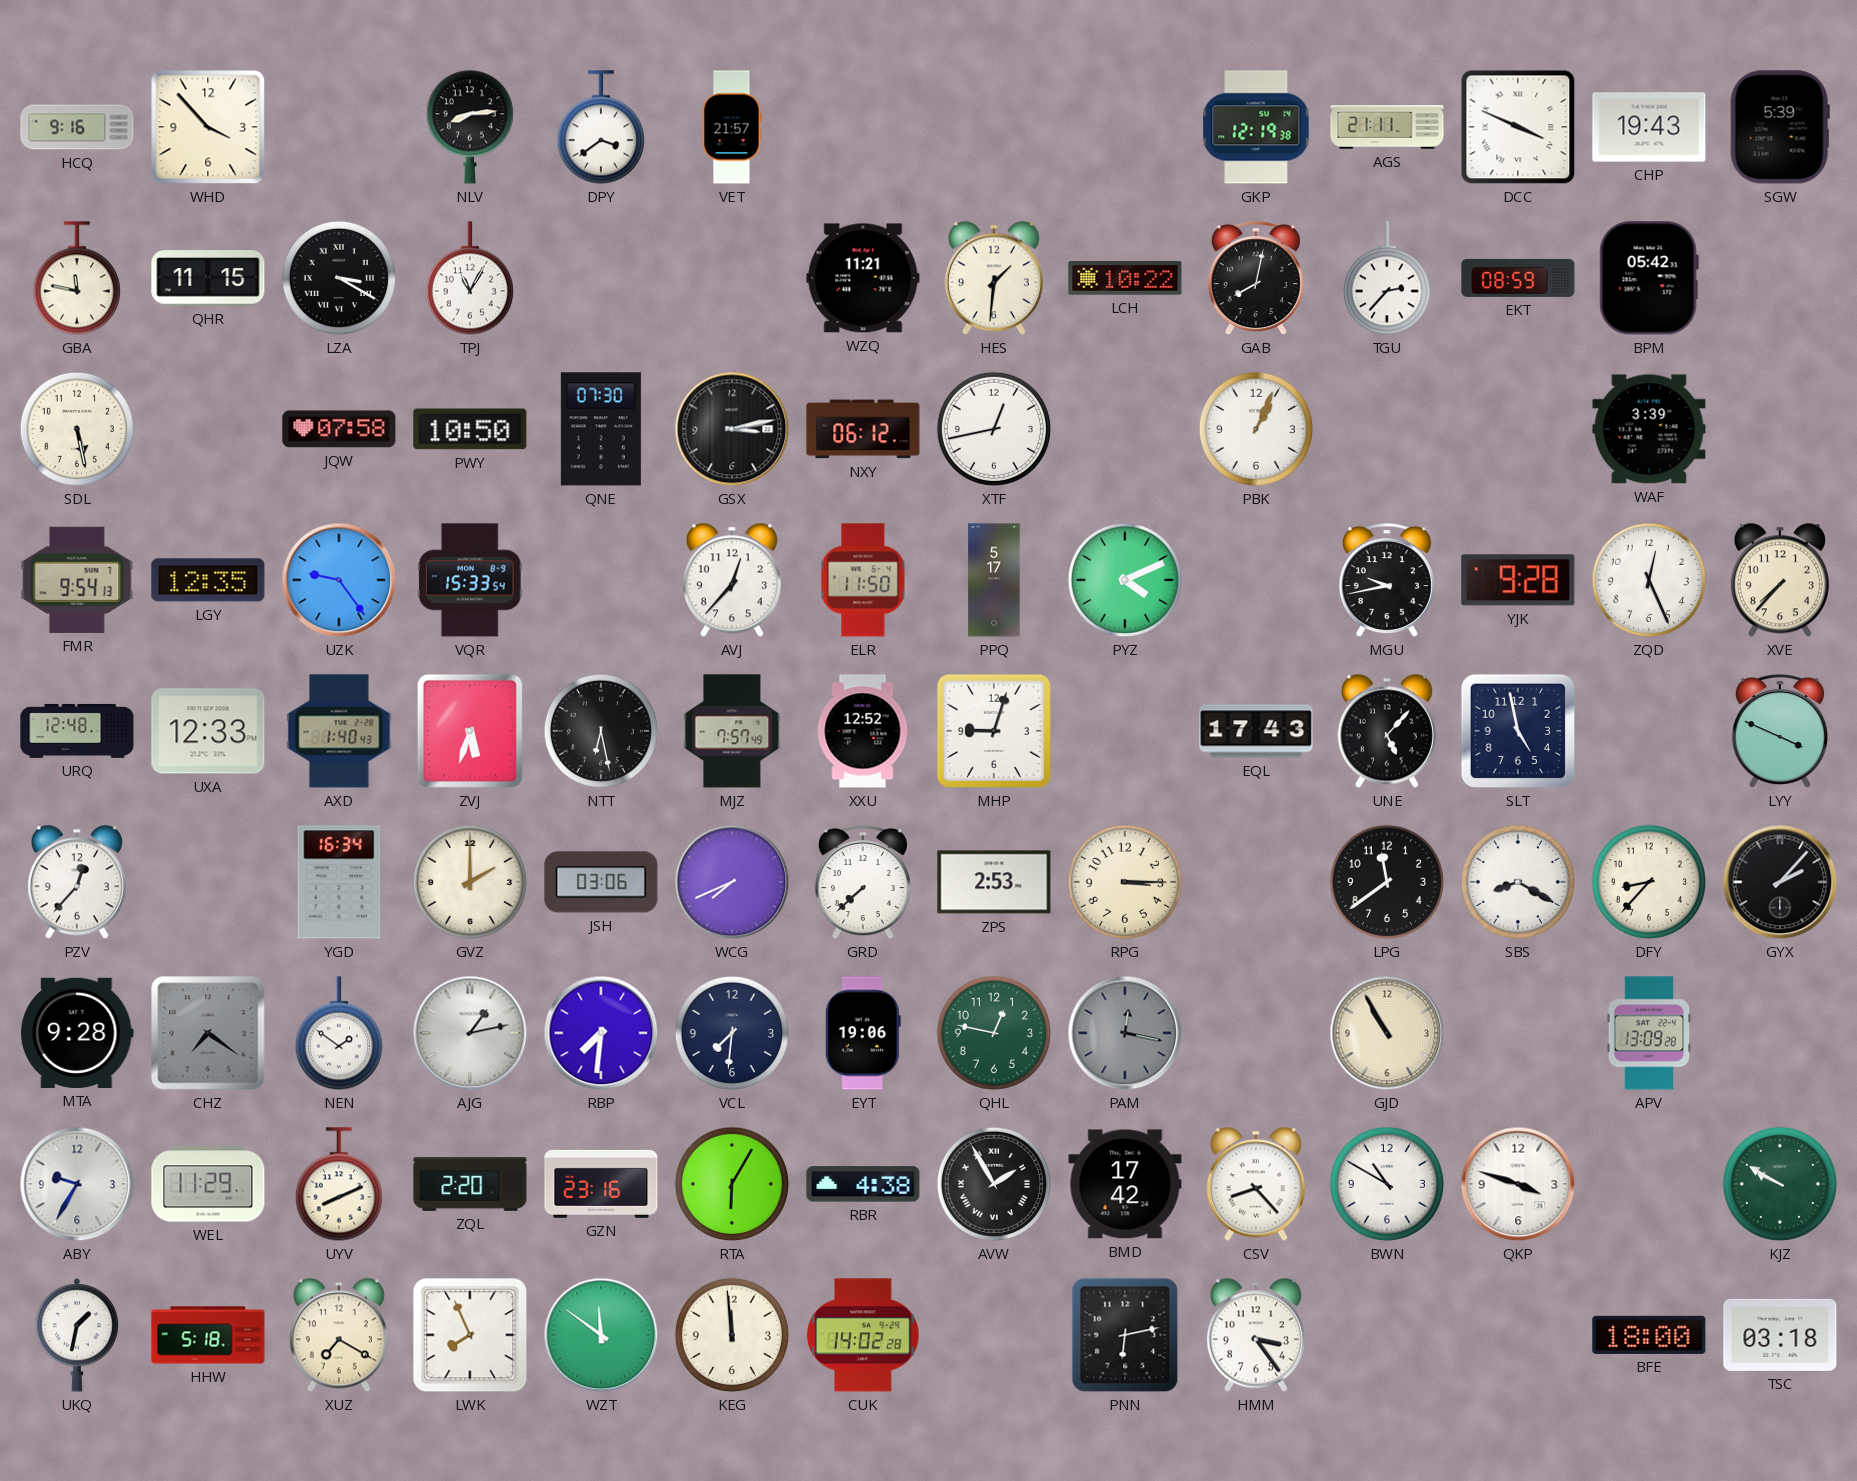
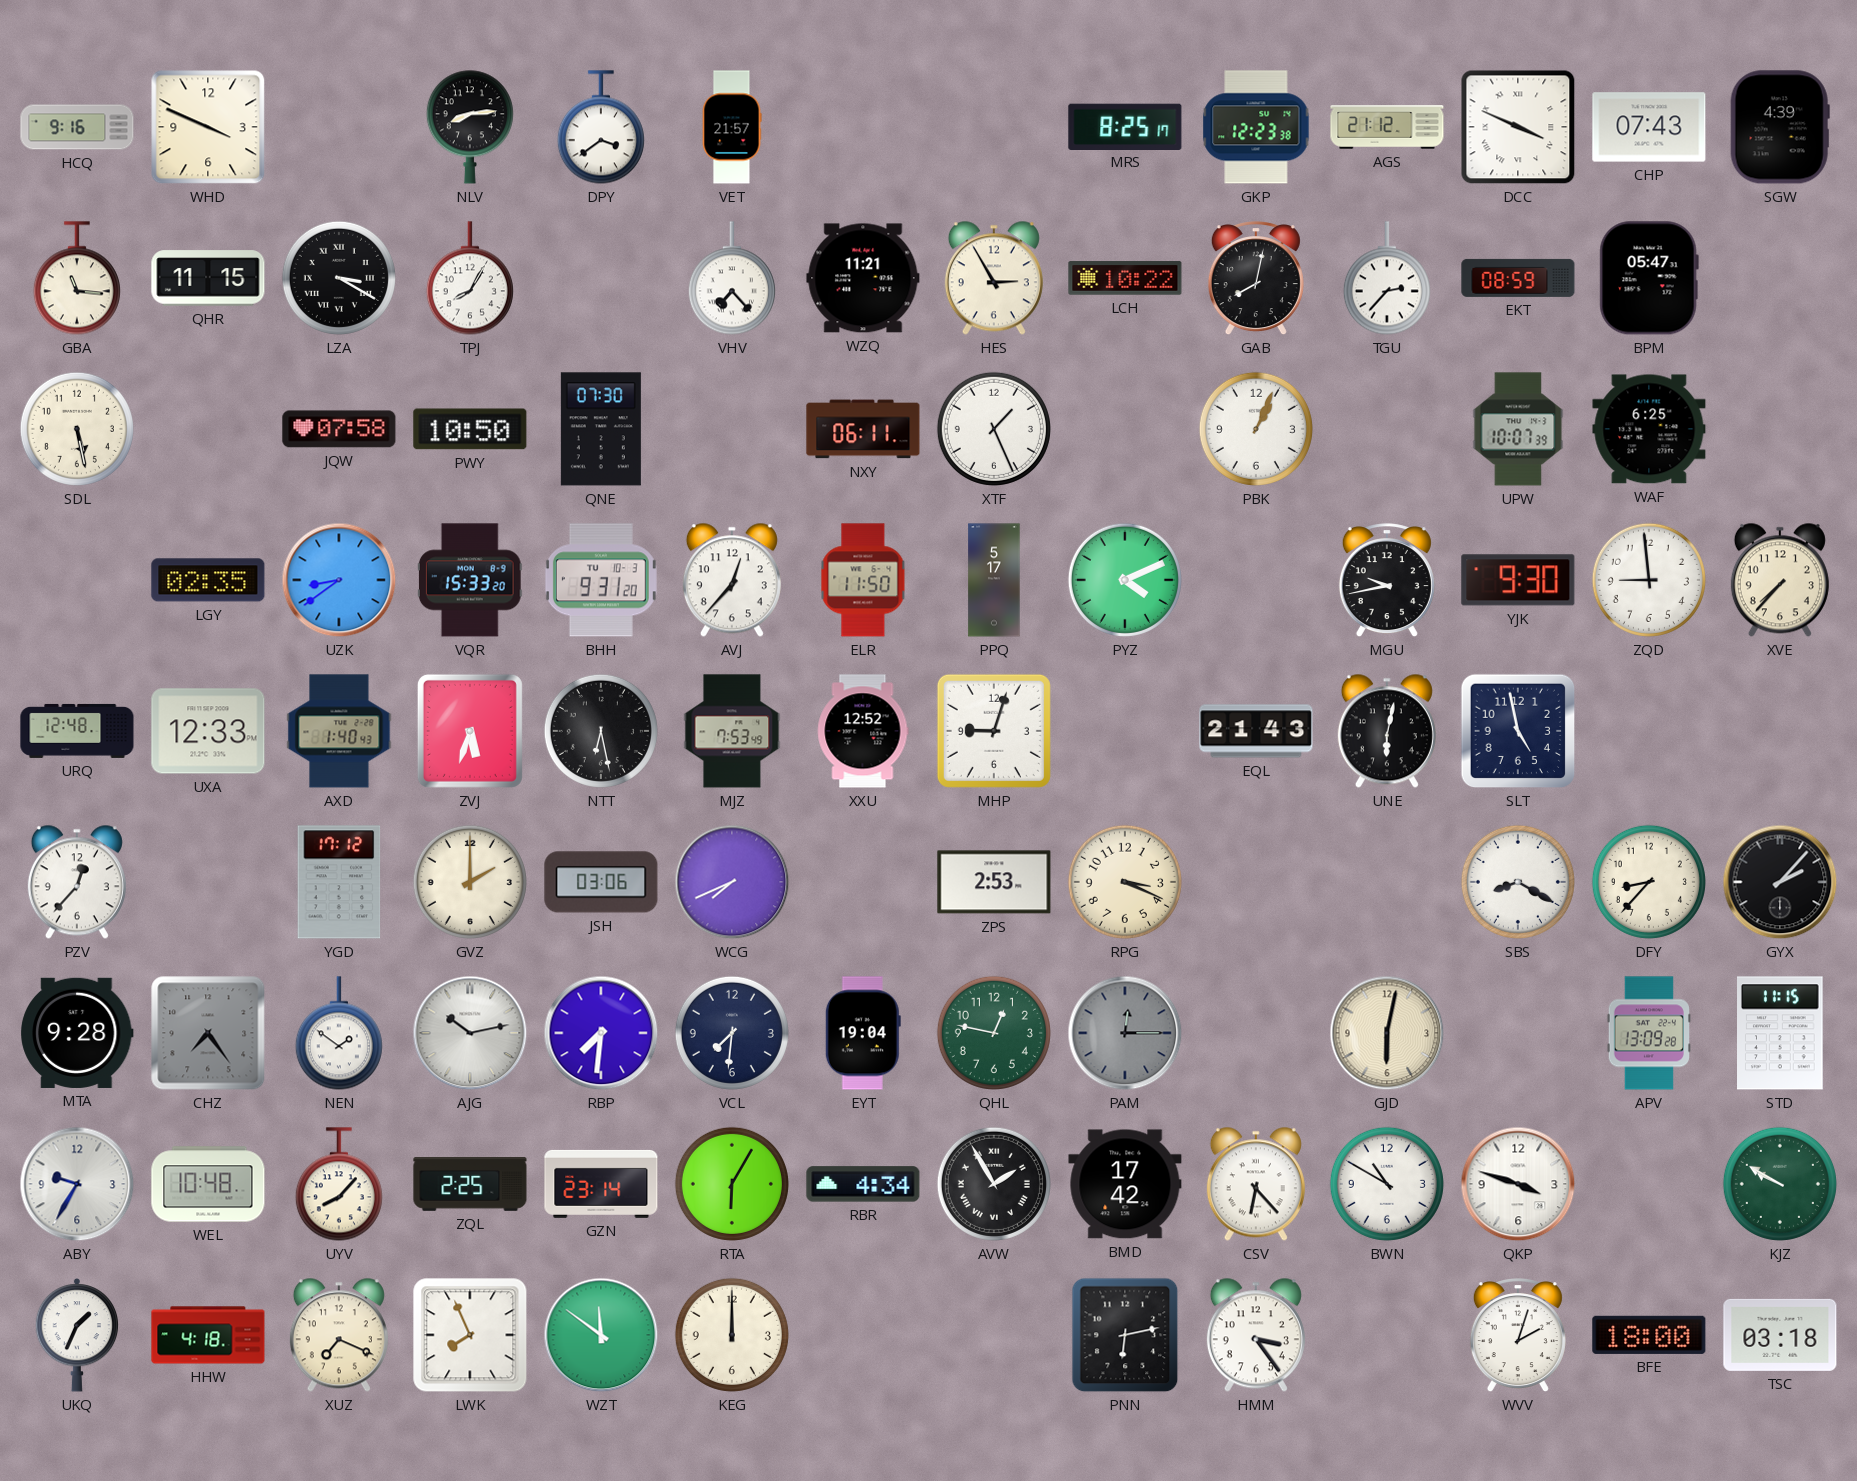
WHD: 3:53 -> 3:49 (208, 127)
MRS: none -> 8:25 (1125, 126)
GKP: 12:19 -> 12:23 (1256, 127)
AGS: 21:11 -> 21:12 (1387, 127)
CHP: 19:43 -> 07:43 (1649, 127)
SGW: 5:39 -> 4:39 (1780, 127)
GBA: 11:47 -> 11:16 (77, 278)
TPJ: 11:05 -> 8:05 (470, 278)
VHV: none -> 7:23 (732, 278)
HES: 1:31 -> 2:55 (994, 278)
BPM: 05:42 -> 05:47 (1649, 278)
GSX: 3:13 -> none (732, 429)
NXY: 06:12 -> 06:11 (863, 429)
XTF: 12:43 -> 1:26 (994, 429)
UPW: none -> 10:07 (1518, 429)
WAF: 3:39 -> 6:25 (1649, 429)
FMR: 9:54 -> none (77, 580)
LGY: 12:35 -> 02:35 (208, 580)
UZK: 9:24 -> 8:39 (339, 580)
VQR: 15:33:54 -> 15:33:20 (470, 580)
BHH: none -> 9:31 (601, 580)
YJK: 9:28 -> 9:30 (1518, 580)
ZQD: 12:26 -> 8:59 (1649, 580)
MJZ: 7:57 -> 7:53 (732, 731)
EQL: 17:43 -> 21:43 (1256, 731)
UNE: 5:07 -> 6:02 (1387, 731)
LYY: 3:49 -> none (1780, 732)
YGD: 16:34 -> 17:12 (339, 882)
GRD: 7:38 -> none (863, 883)
RPG: 3:15 -> 3:19 (1125, 882)
LPG: 11:39 -> none (1387, 882)
CHZ: 7:21 -> 7:24 (208, 1033)
AJG: 1:13 -> 10:13 (470, 1033)
EYT: 19:06 -> 19:04 (863, 1033)
PAM: 12:17 -> 12:15 (1125, 1033)
GJD: 10:55 -> 6:02 (1387, 1033)
STD: none -> 11:15 (1781, 1033)
WEL: 11:29 -> 10:48 (208, 1184)
UYV: 8:11 -> 8:07 (339, 1184)
ZQL: 2:20 -> 2:25 (470, 1184)
GZN: 23:16 -> 23:14 (601, 1184)
RBR: 4:38 -> 4:34 (863, 1184)
CSV: 8:23 -> 6:23 (1256, 1184)
UKQ: 1:32 -> 1:34 (77, 1336)
HHW: 5:18 -> 4:18 (208, 1335)
XUZ: 7:20 -> 7:19 (339, 1335)
KEG: 11:59 -> 12:00 (732, 1335)
CUK: 14:02 -> none (863, 1335)
WVV: none -> 2:03 (1518, 1336)
